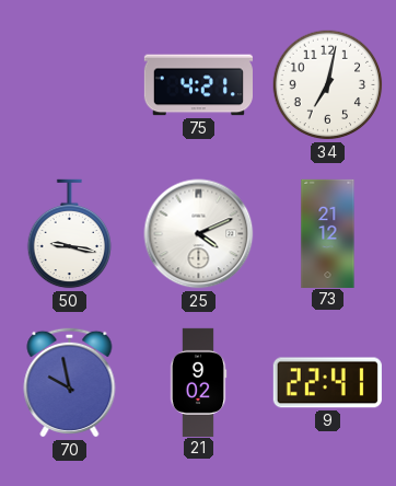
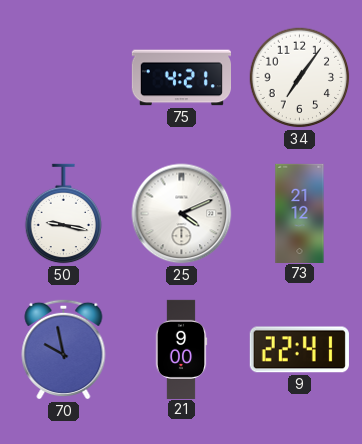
34: 7:02 -> 7:06 (300, 78)
21: 9:02 -> 9:00 (181, 349)
